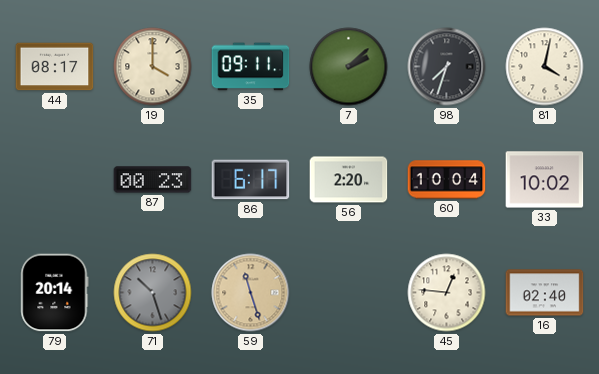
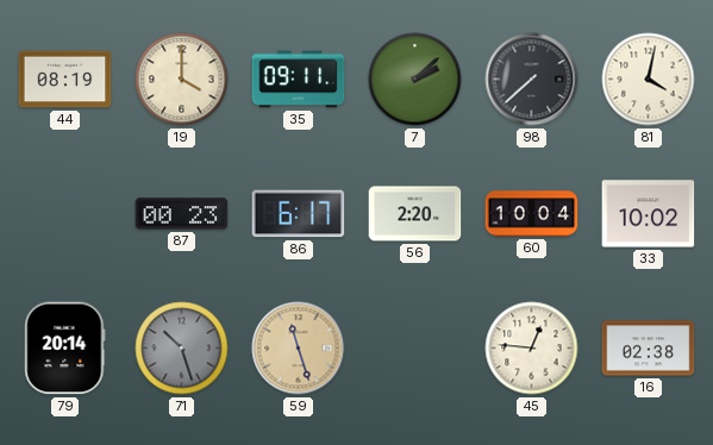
44: 08:17 -> 08:19 (65, 80)
98: 7:33 -> 7:38 (532, 80)
16: 02:40 -> 02:38 (649, 349)
